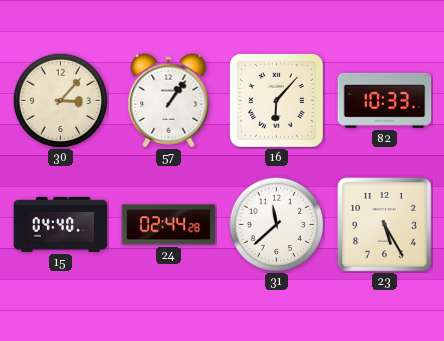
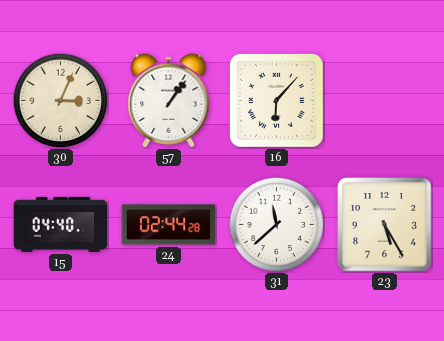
30: 3:07 -> 3:04 (60, 100)
82: 10:33 -> none (385, 100)
